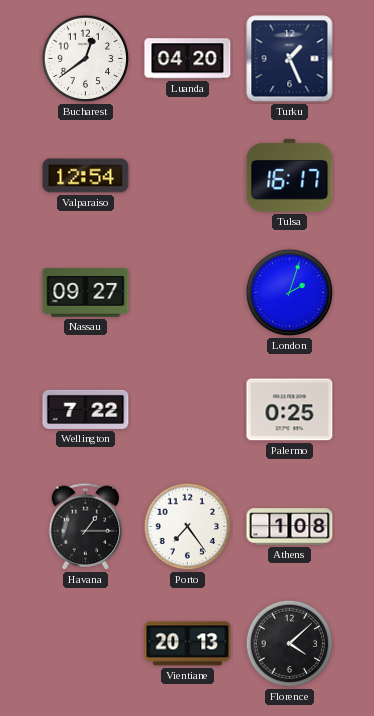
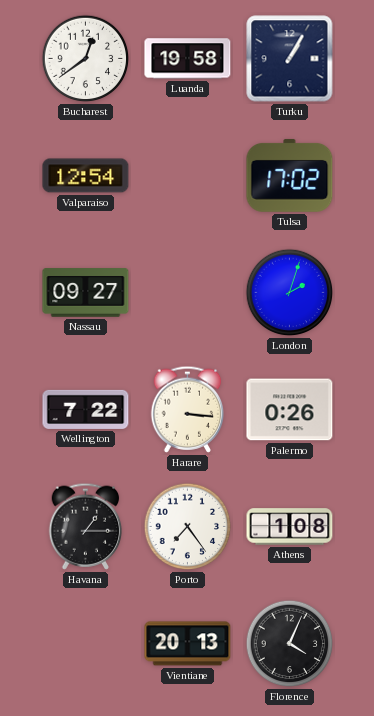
Luanda: 04:20 -> 19:58 (188, 59)
Turku: 1:26 -> 1:05 (290, 59)
Tulsa: 16:17 -> 17:02 (290, 175)
Harare: none -> 3:16 (188, 409)
Palermo: 0:25 -> 0:26 (290, 410)
Florence: 4:08 -> 4:04 (290, 644)
